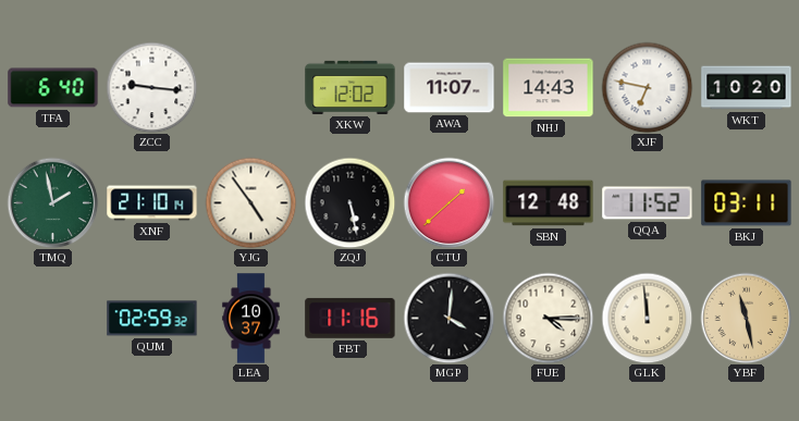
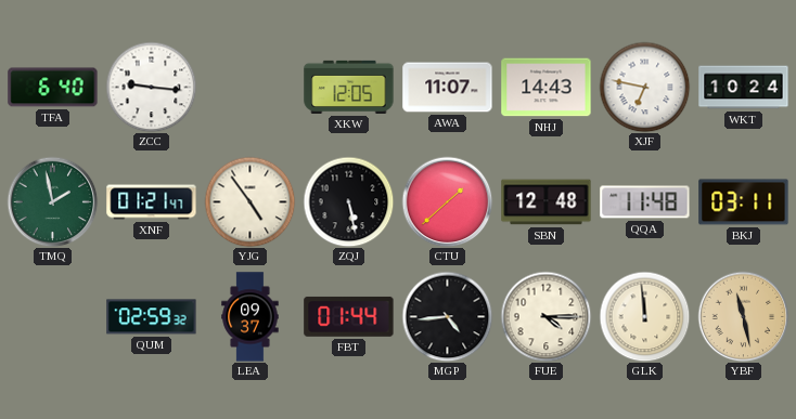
XKW: 12:02 -> 12:05 (349, 87)
WKT: 10:20 -> 10:24 (744, 88)
XNF: 21:10 -> 01:21 (152, 202)
QQA: 11:52 -> 11:48 (645, 202)
LEA: 10:37 -> 09:37 (251, 317)
FBT: 11:16 -> 01:44 (349, 316)
MGP: 4:01 -> 4:44 (447, 316)
